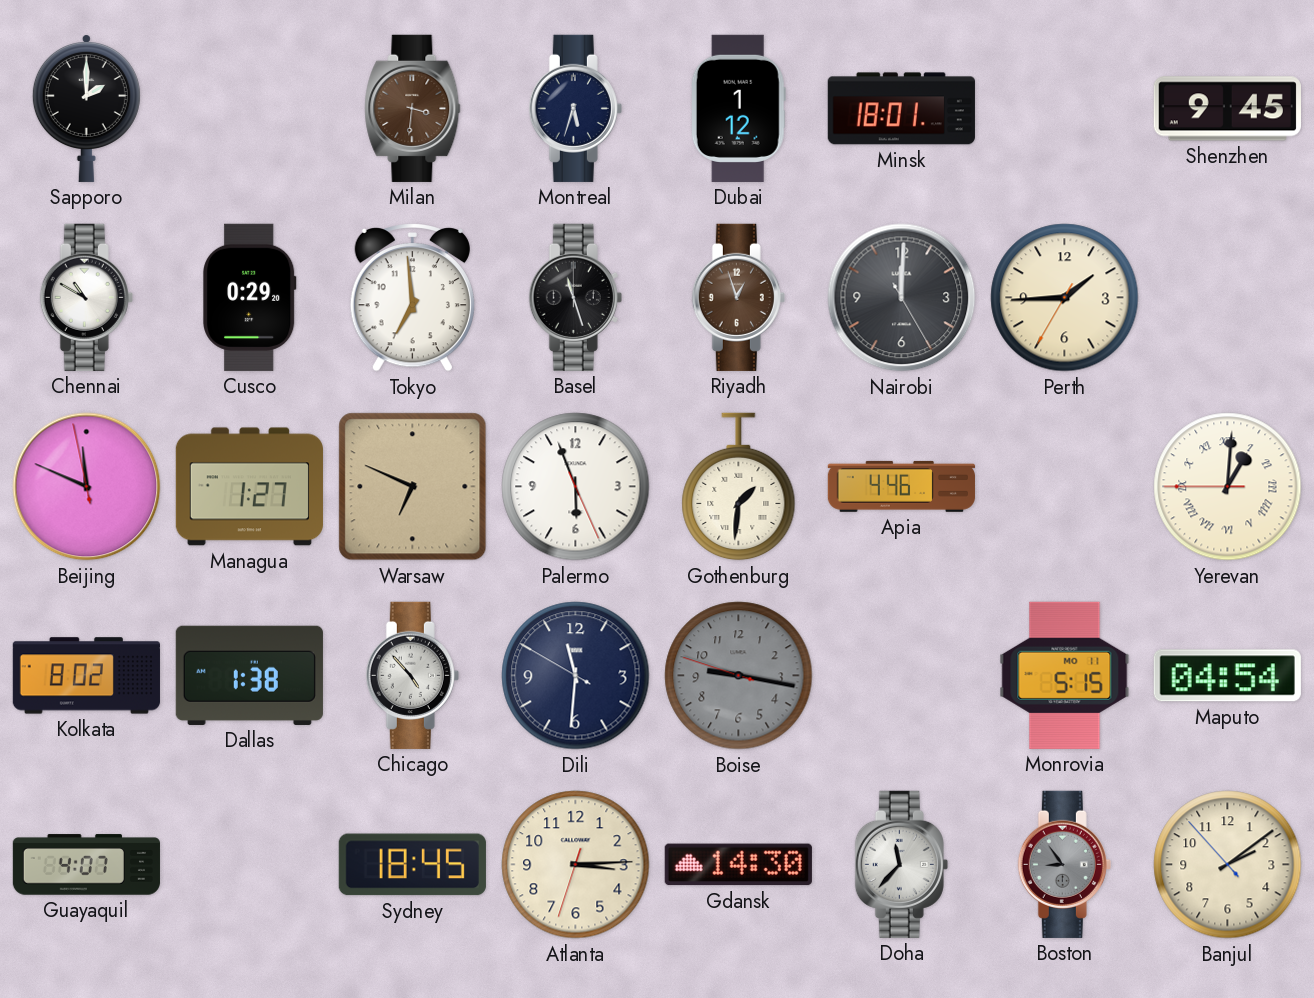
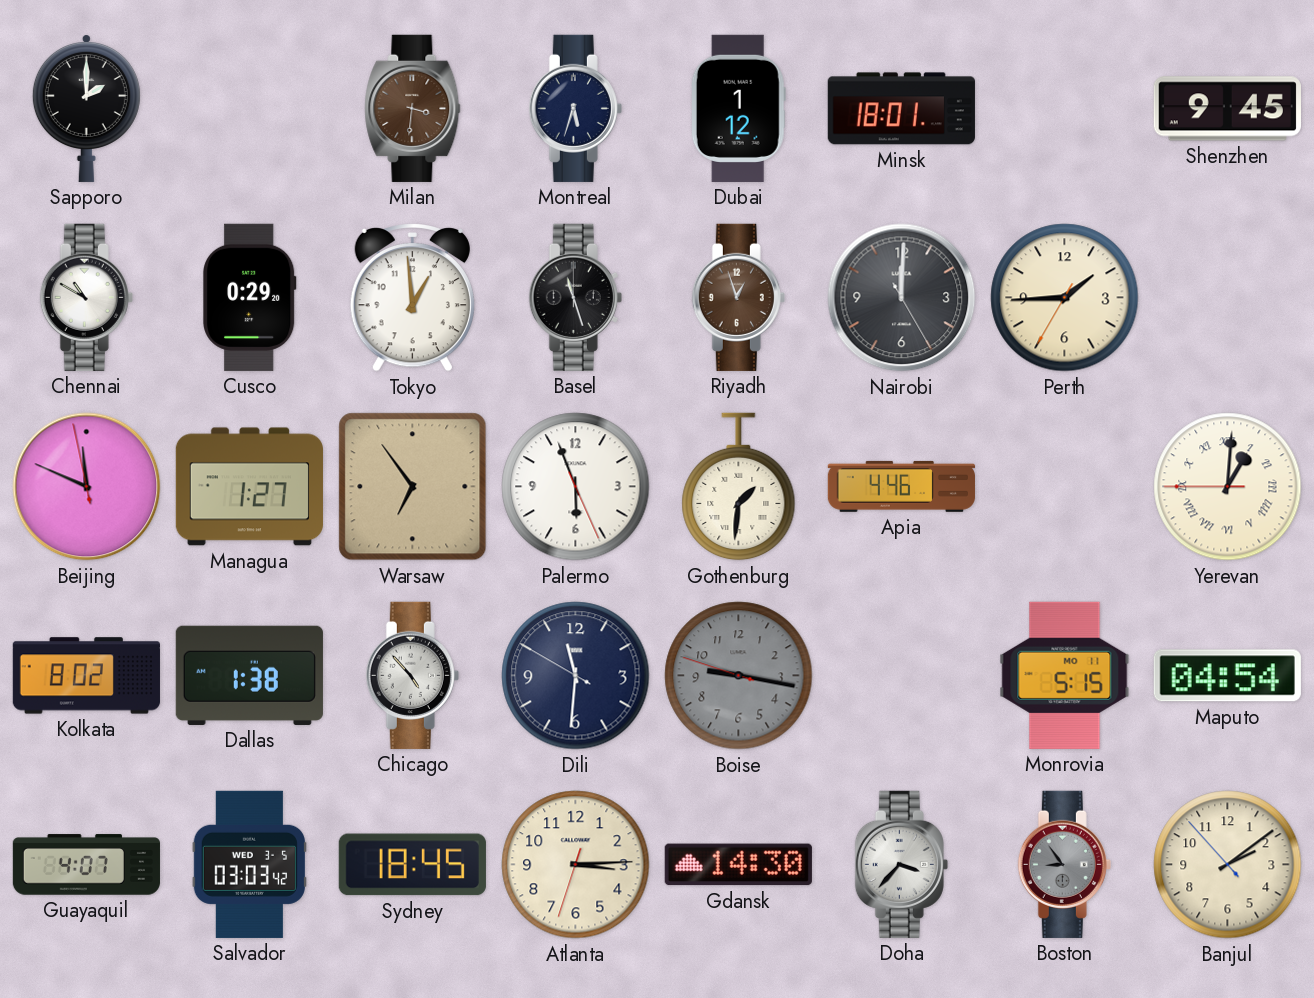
Tokyo: 6:59 -> 12:59 (412, 297)
Warsaw: 6:49 -> 6:54 (413, 487)
Salvador: none -> 03:03 (249, 864)
Doha: 11:37 -> 3:37 (901, 864)
